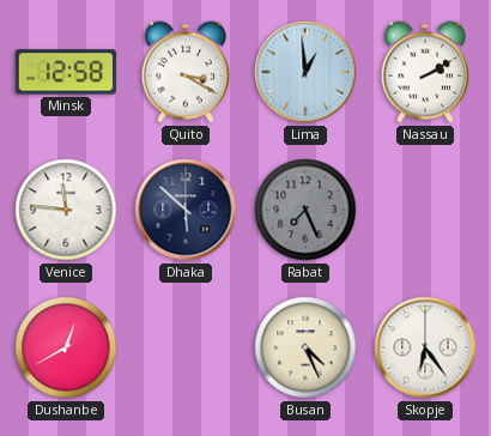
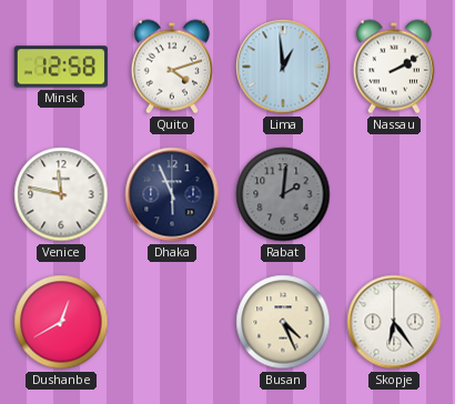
Quito: 3:20 -> 4:12 (172, 67)
Venice: 11:46 -> 11:47 (61, 194)
Dhaka: 5:52 -> 5:56 (172, 194)
Rabat: 7:26 -> 2:01 (283, 194)
